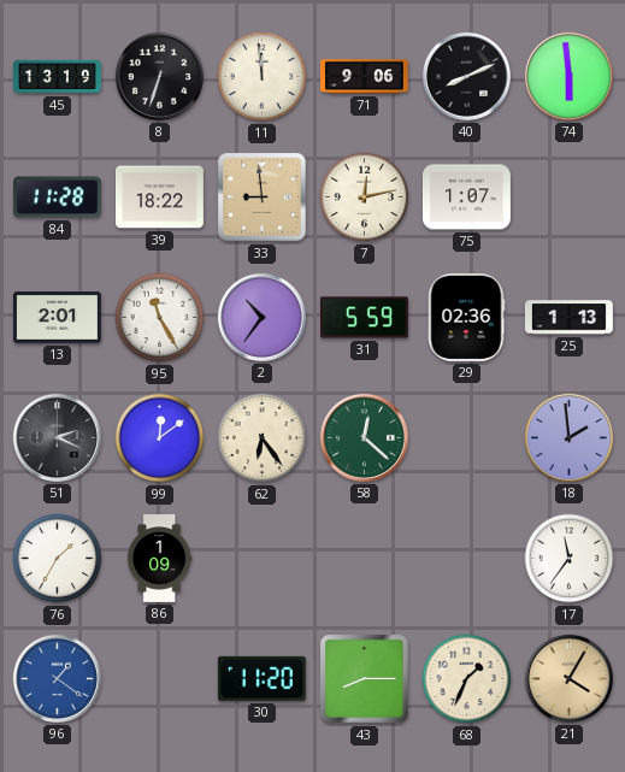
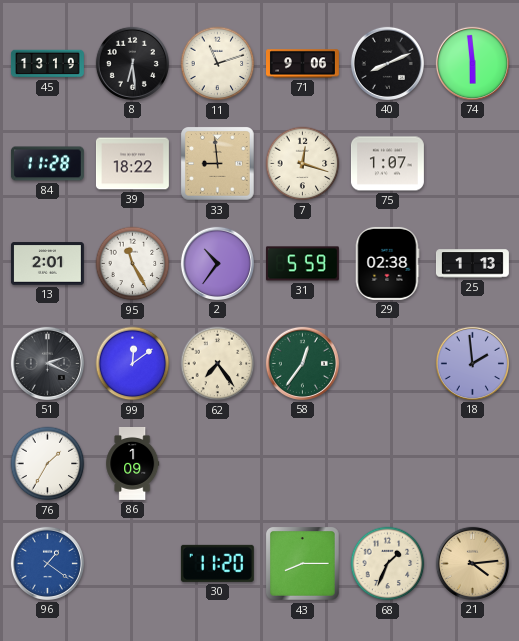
8: 6:33 -> 6:29 (132, 63)
11: 11:59 -> 11:12 (218, 64)
7: 12:13 -> 12:18 (303, 164)
29: 02:36 -> 02:38 (387, 263)
62: 6:24 -> 7:24 (218, 364)
58: 12:22 -> 12:36 (302, 363)
17: 11:36 -> none (570, 559)
21: 4:05 -> 4:14 (472, 563)
